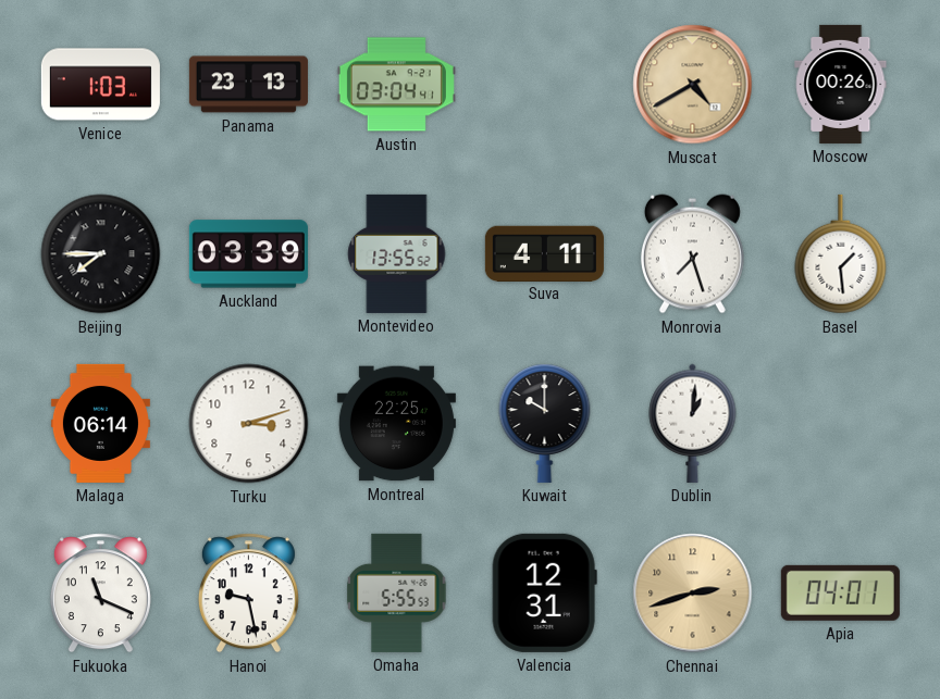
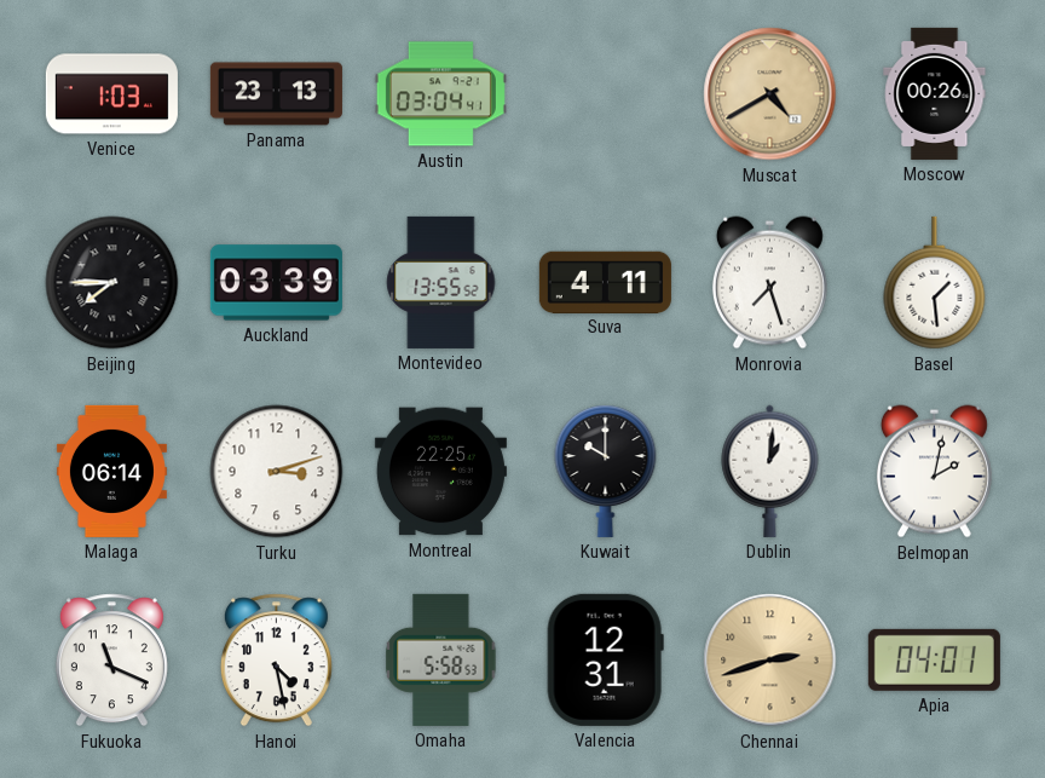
Belmopan: none -> 2:02 (934, 472)
Hanoi: 9:28 -> 4:28 (276, 661)
Omaha: 5:55 -> 5:58 (441, 659)
